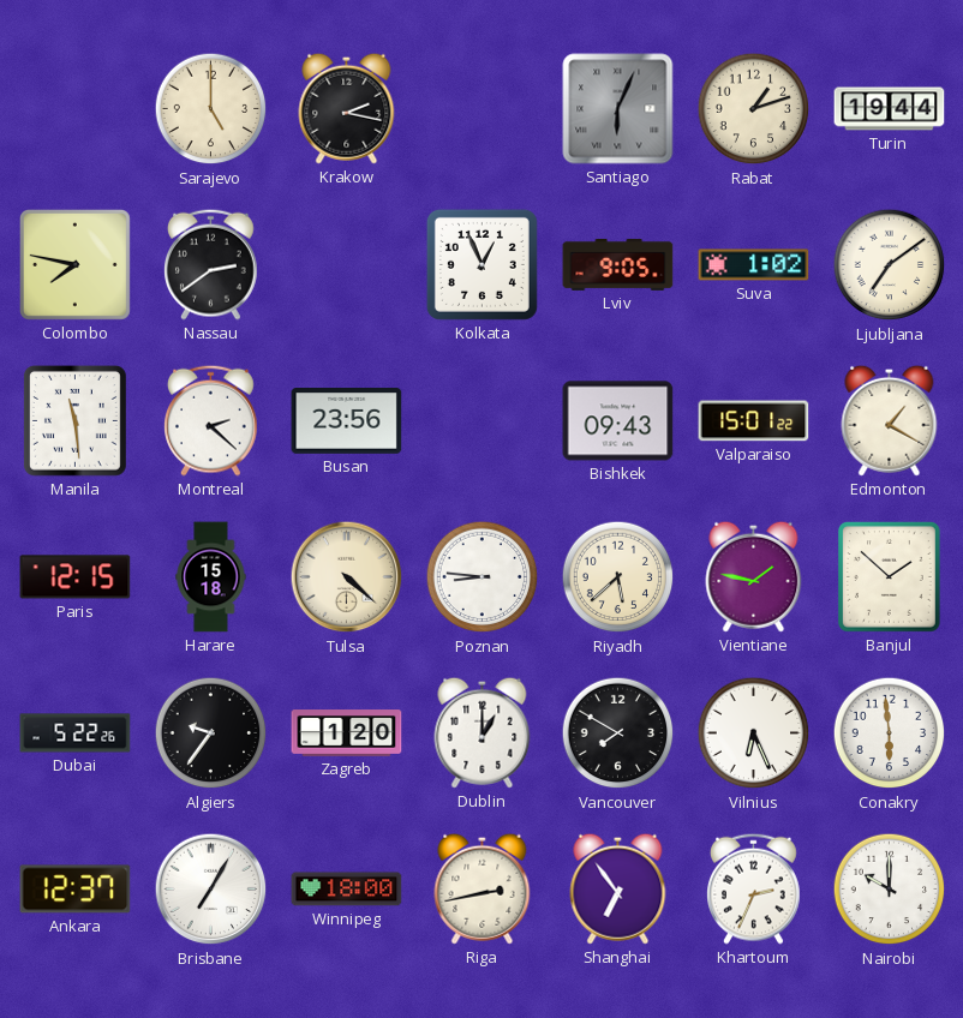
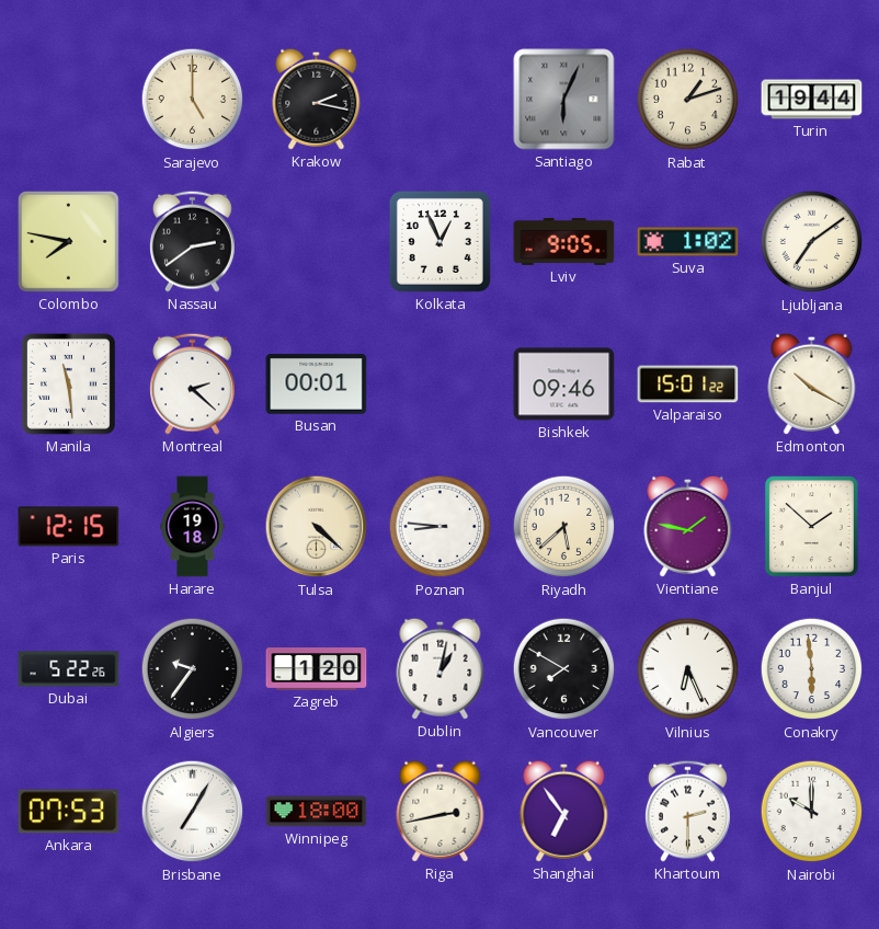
Busan: 23:56 -> 00:01 (317, 385)
Bishkek: 09:43 -> 09:46 (564, 385)
Edmonton: 1:20 -> 10:20 (812, 383)
Harare: 15:18 -> 19:18 (193, 527)
Dublin: 1:00 -> 1:02 (441, 668)
Ankara: 12:37 -> 07:53 (69, 812)
Khartoum: 2:34 -> 2:30 (688, 811)
